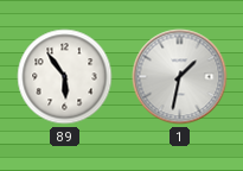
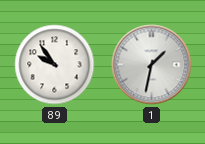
89: 5:54 -> 9:54 (55, 65)
